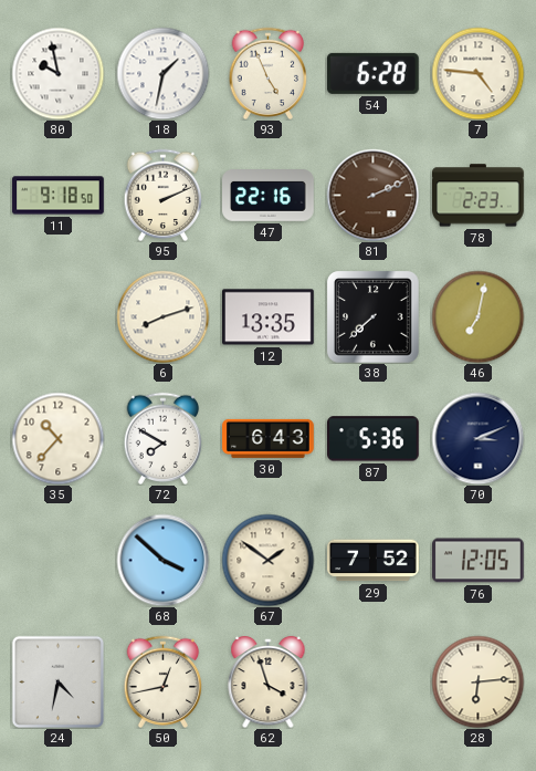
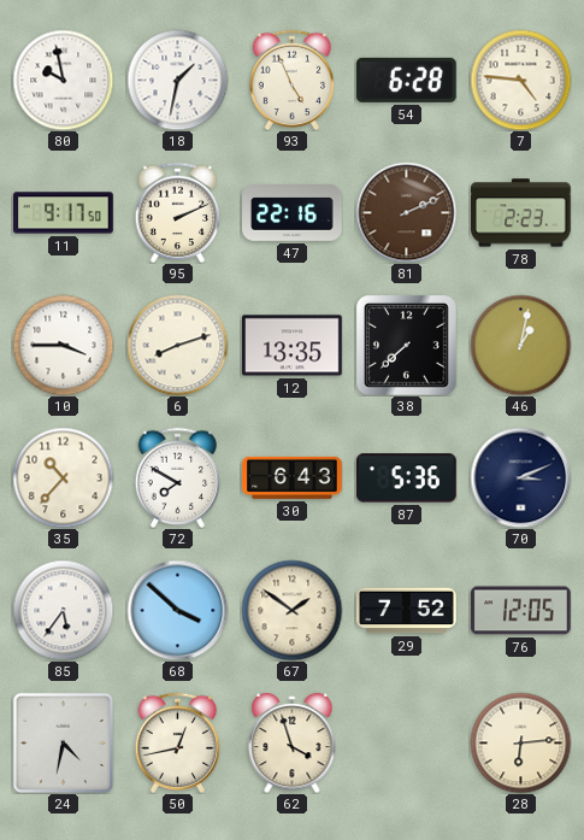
11: 9:18 -> 9:17 (64, 213)
10: none -> 3:45 (63, 345)
46: 7:02 -> 1:02 (520, 345)
85: none -> 5:36 (63, 610)
